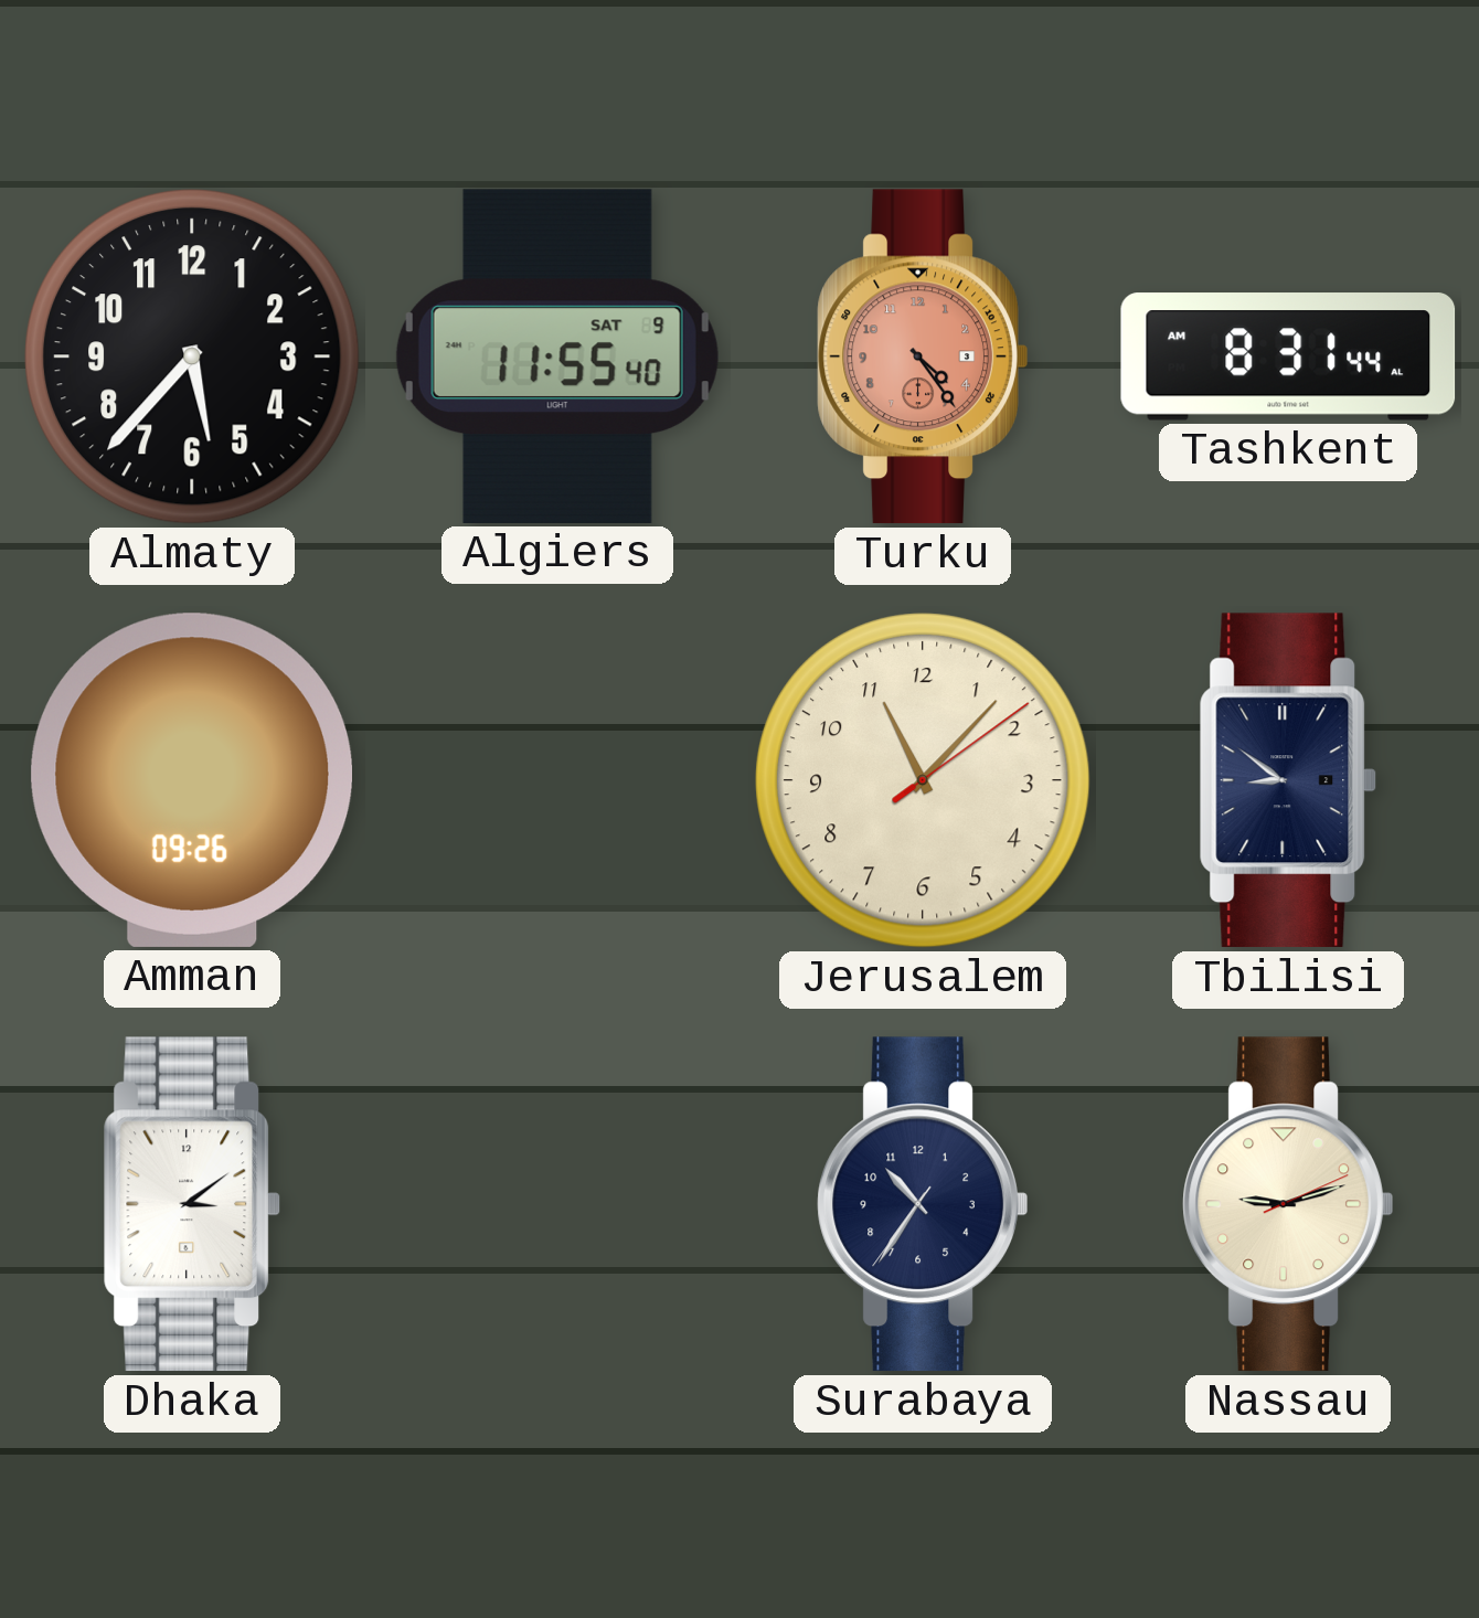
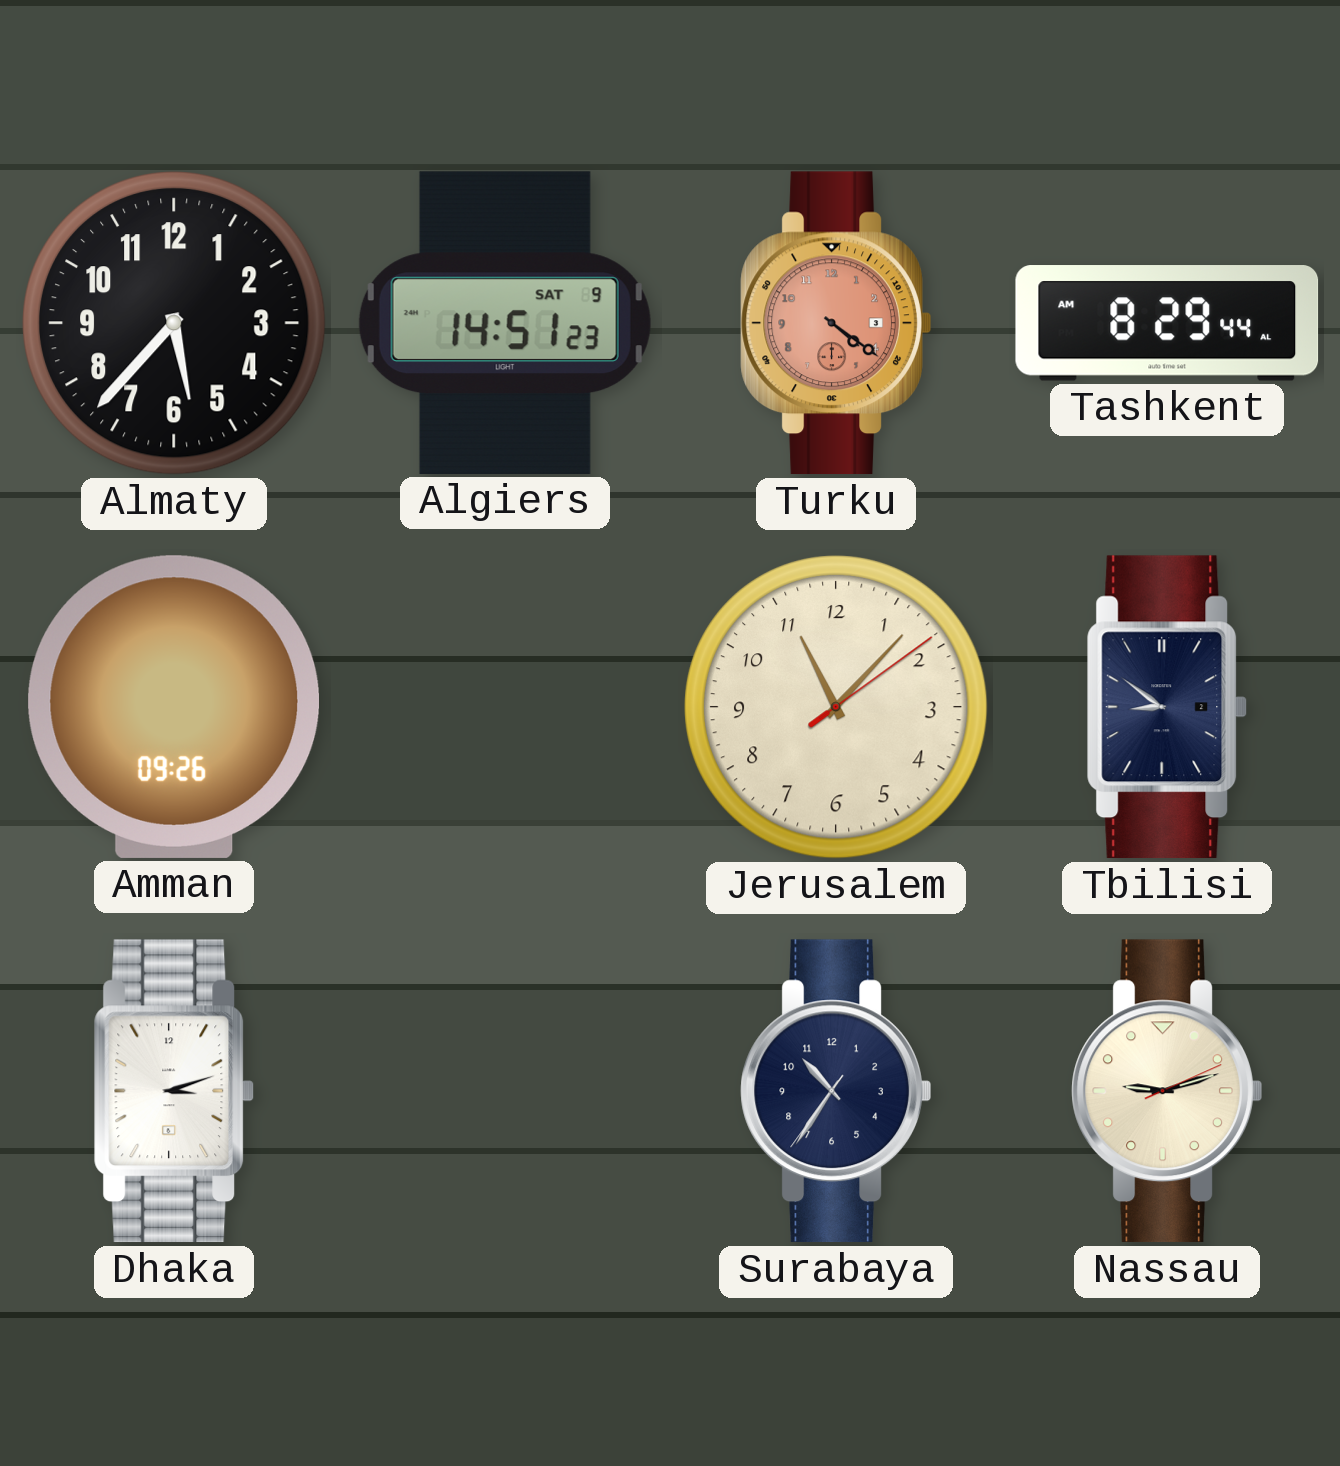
Algiers: 11:55 -> 14:51 (505, 323)
Turku: 4:24 -> 4:21 (836, 323)
Tashkent: 8:31 -> 8:29 (1167, 323)
Dhaka: 3:09 -> 3:12 (174, 1091)
